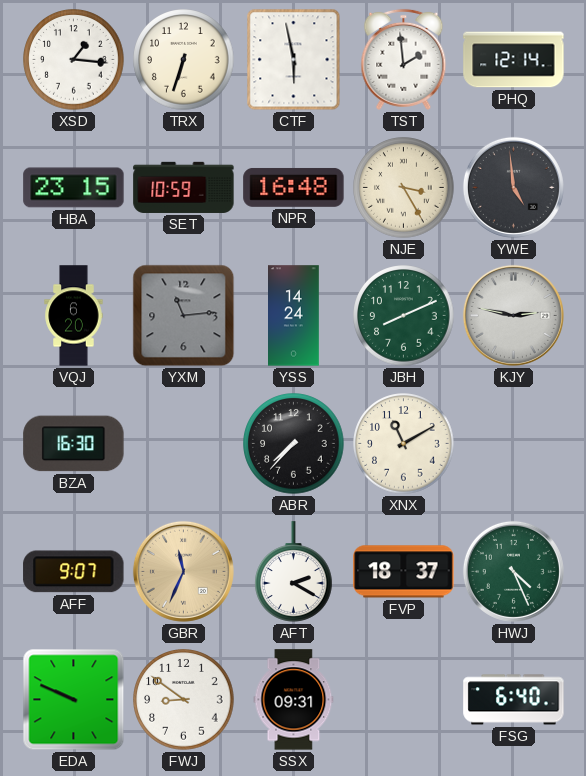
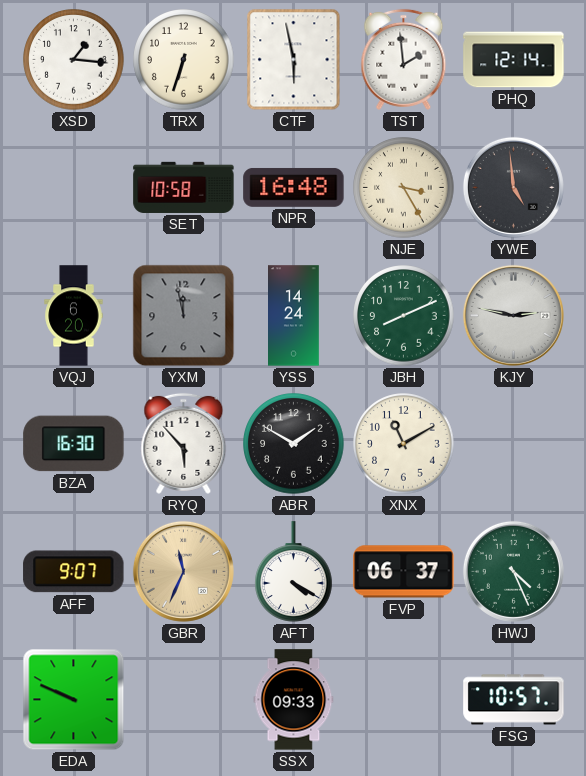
HBA: 23:15 -> none (74, 188)
SET: 10:59 -> 10:58 (184, 187)
YXM: 11:14 -> 11:58 (184, 316)
RYQ: none -> 5:53 (184, 443)
ABR: 7:37 -> 1:50 (294, 444)
AFT: 2:20 -> 4:20 (294, 572)
FVP: 18:37 -> 06:37 (404, 572)
FWJ: 8:51 -> none (184, 700)
SSX: 09:31 -> 09:33 (294, 700)
FSG: 6:40 -> 10:57 (514, 700)
